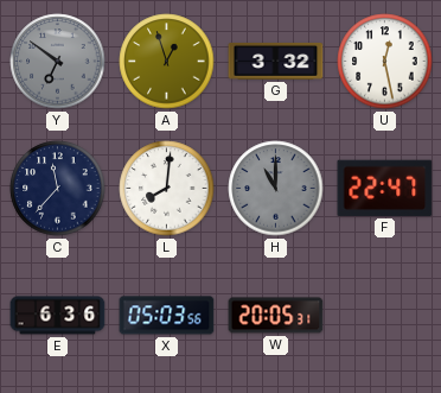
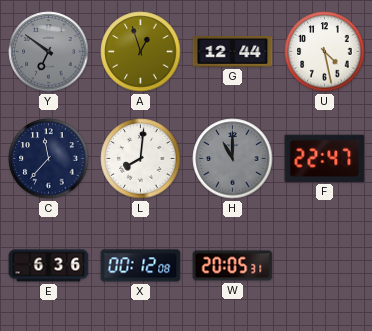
G: 3:32 -> 12:44 (233, 52)
U: 12:28 -> 4:28 (325, 52)
X: 05:03 -> 00:12 (141, 266)
